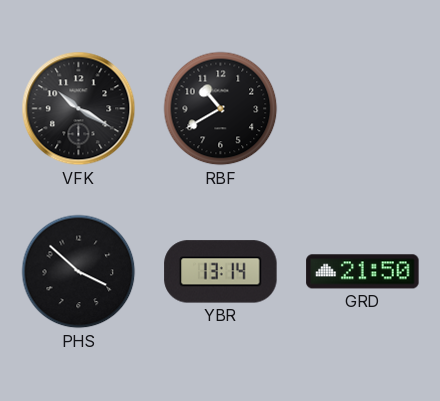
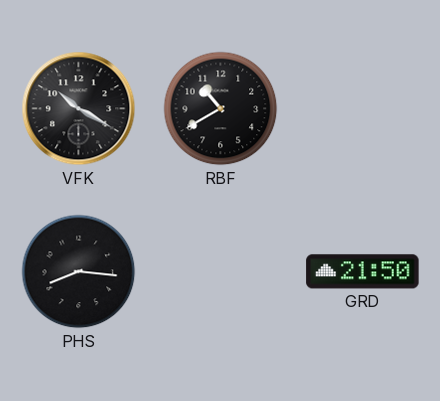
PHS: 3:52 -> 8:16 (79, 272)
YBR: 13:14 -> none (221, 272)
